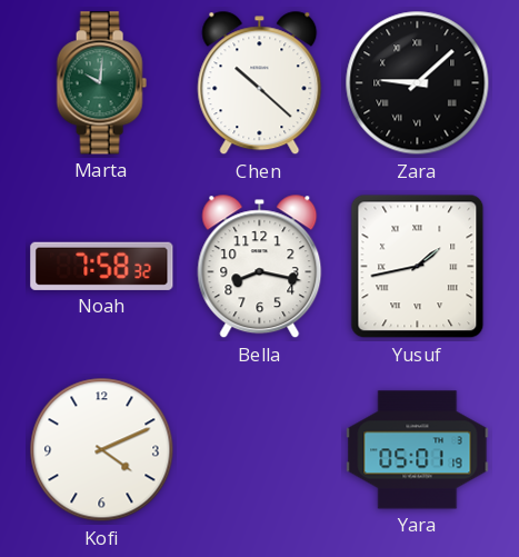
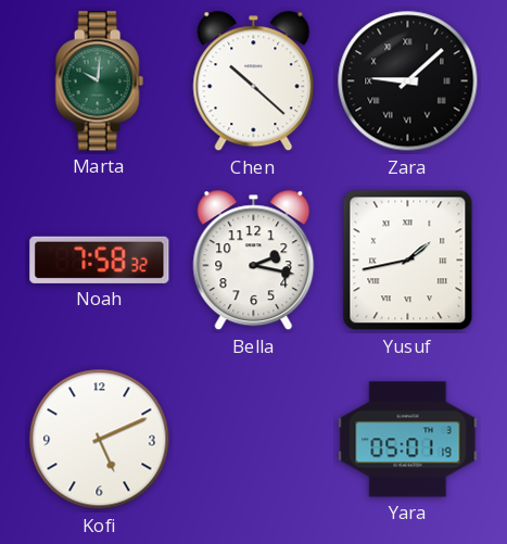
Bella: 8:17 -> 2:17 (254, 261)
Kofi: 4:11 -> 5:11 (100, 440)
